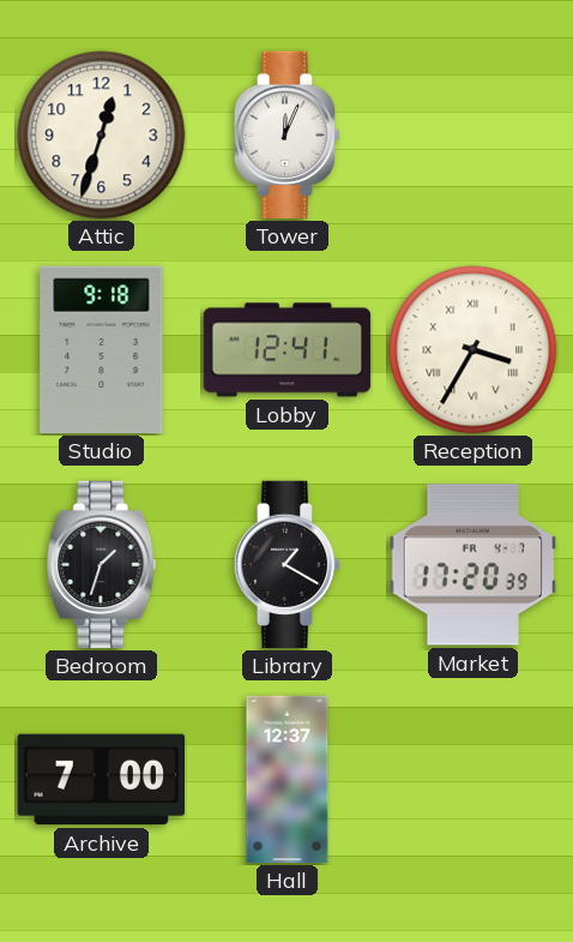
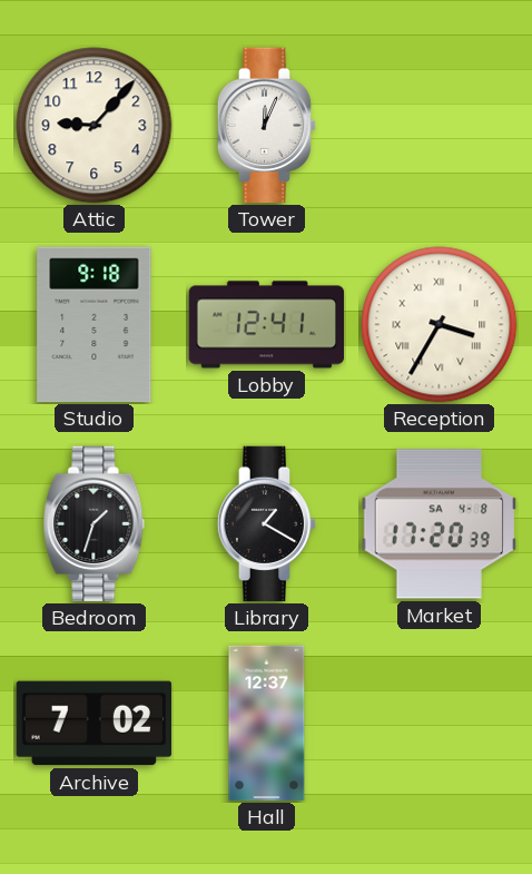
Attic: 12:33 -> 9:07 (95, 126)
Market date: FR 4-7 -> SA 4-8 (440, 524)
Archive: 7:00 -> 7:02 (93, 724)
